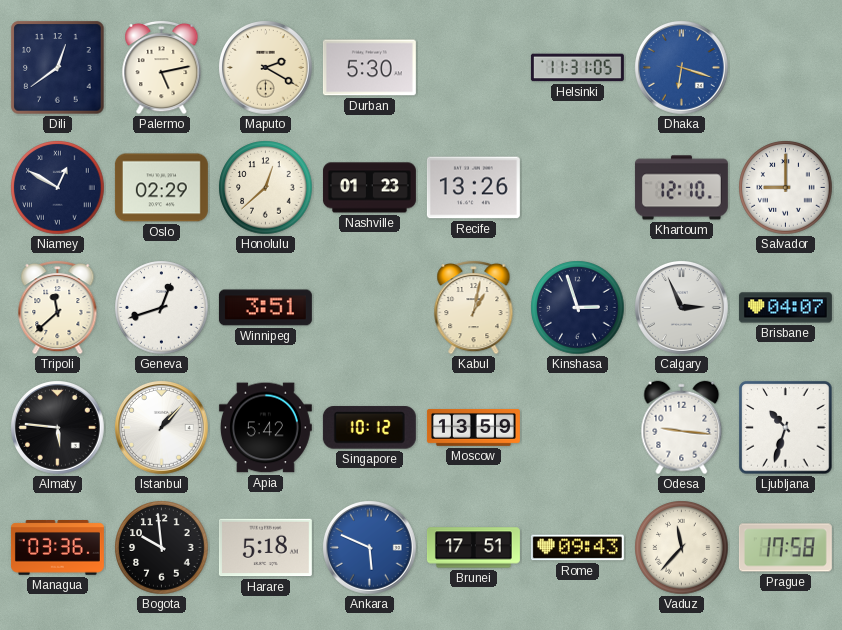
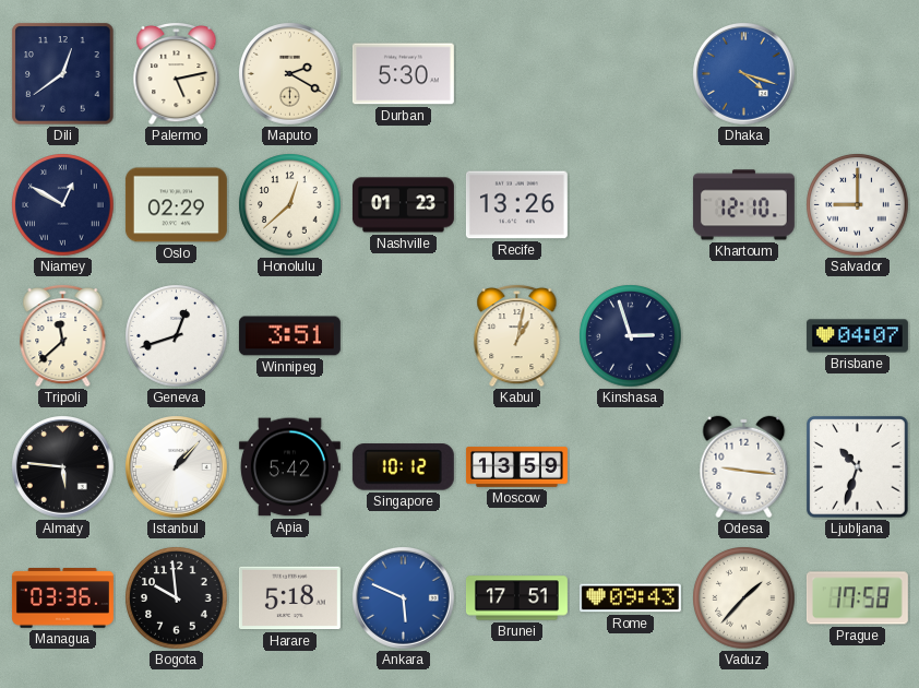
Helsinki: 11:31 -> none (577, 68)
Dhaka: 6:18 -> 4:18 (744, 74)
Calgary: 2:56 -> none (682, 308)
Vaduz: 11:37 -> 1:37 (744, 598)
